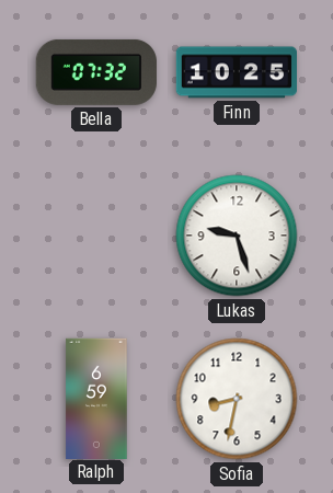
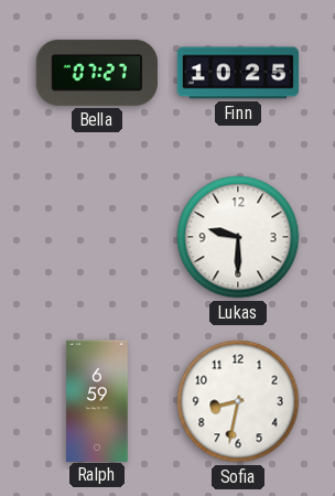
Bella: 07:32 -> 07:27 (97, 73)
Lukas: 9:27 -> 9:30 (238, 237)
